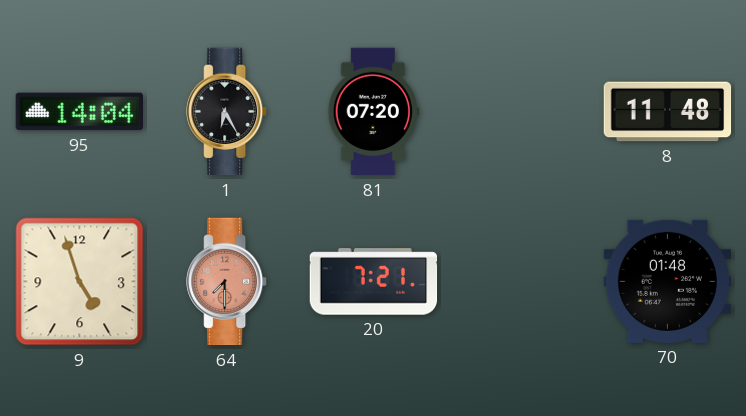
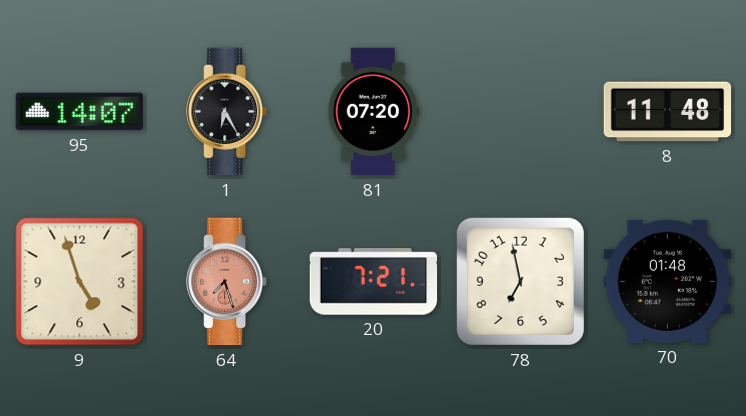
95: 14:04 -> 14:07 (79, 112)
64: 7:30 -> 7:27 (227, 282)
78: none -> 6:58 (520, 281)
